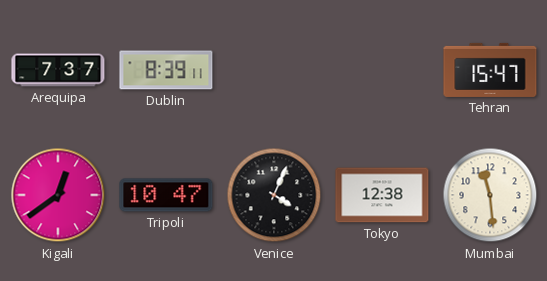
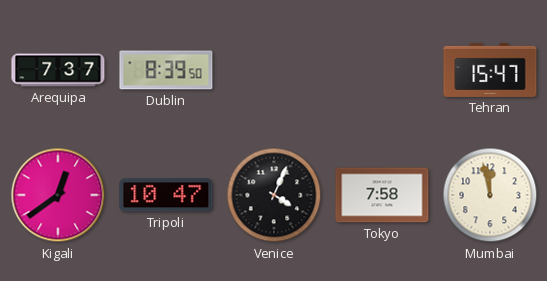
Dublin: 8:39:11 -> 8:39:50 (166, 70)
Tokyo: 12:38 -> 7:58 (382, 195)
Mumbai: 11:29 -> 11:58 (490, 195)
